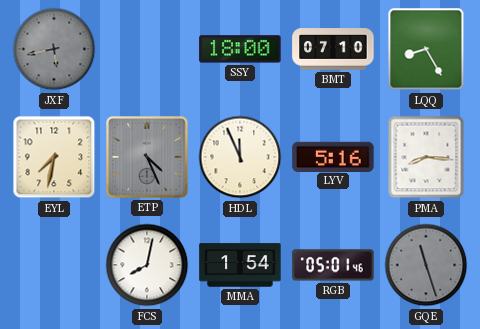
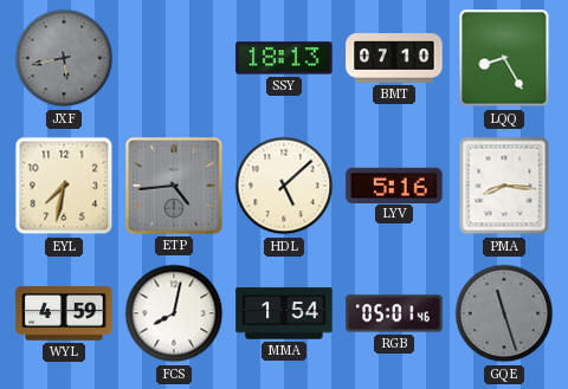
SSY: 18:00 -> 18:13 (284, 58)
ETP: 4:26 -> 4:44 (174, 186)
HDL: 11:56 -> 5:08 (284, 186)
WYL: none -> 4:59 (64, 313)
